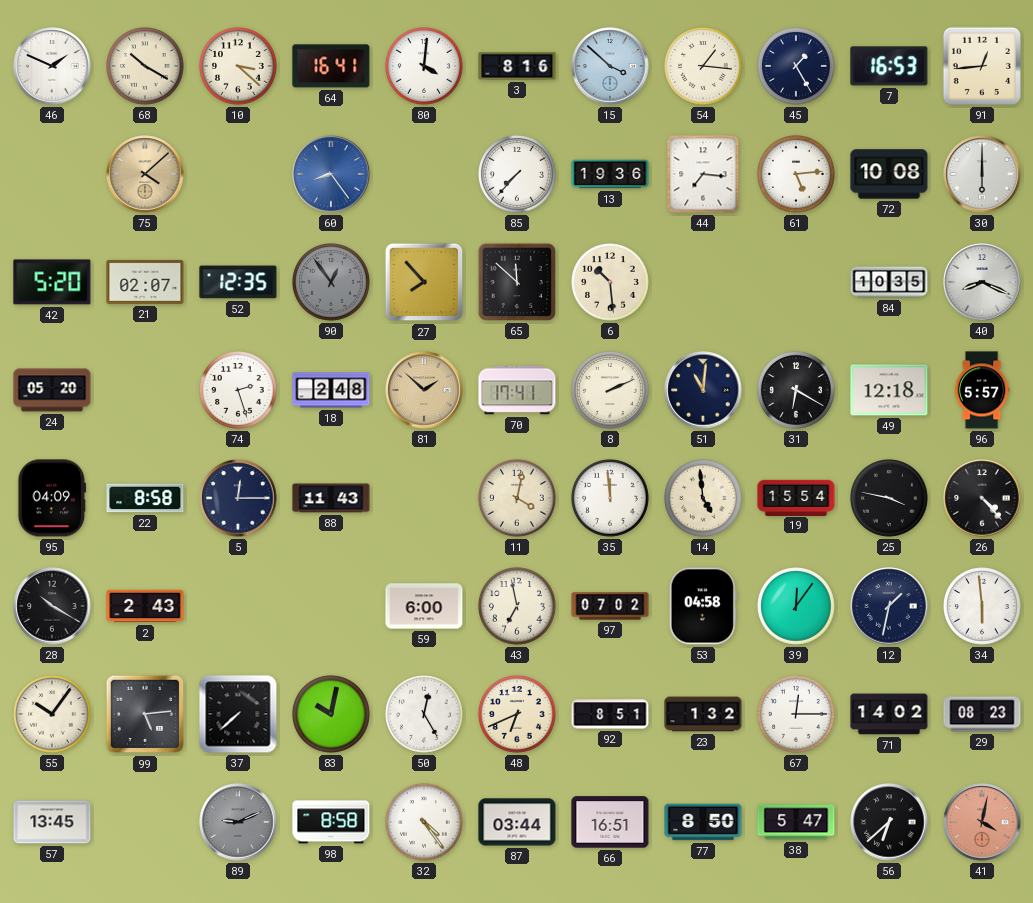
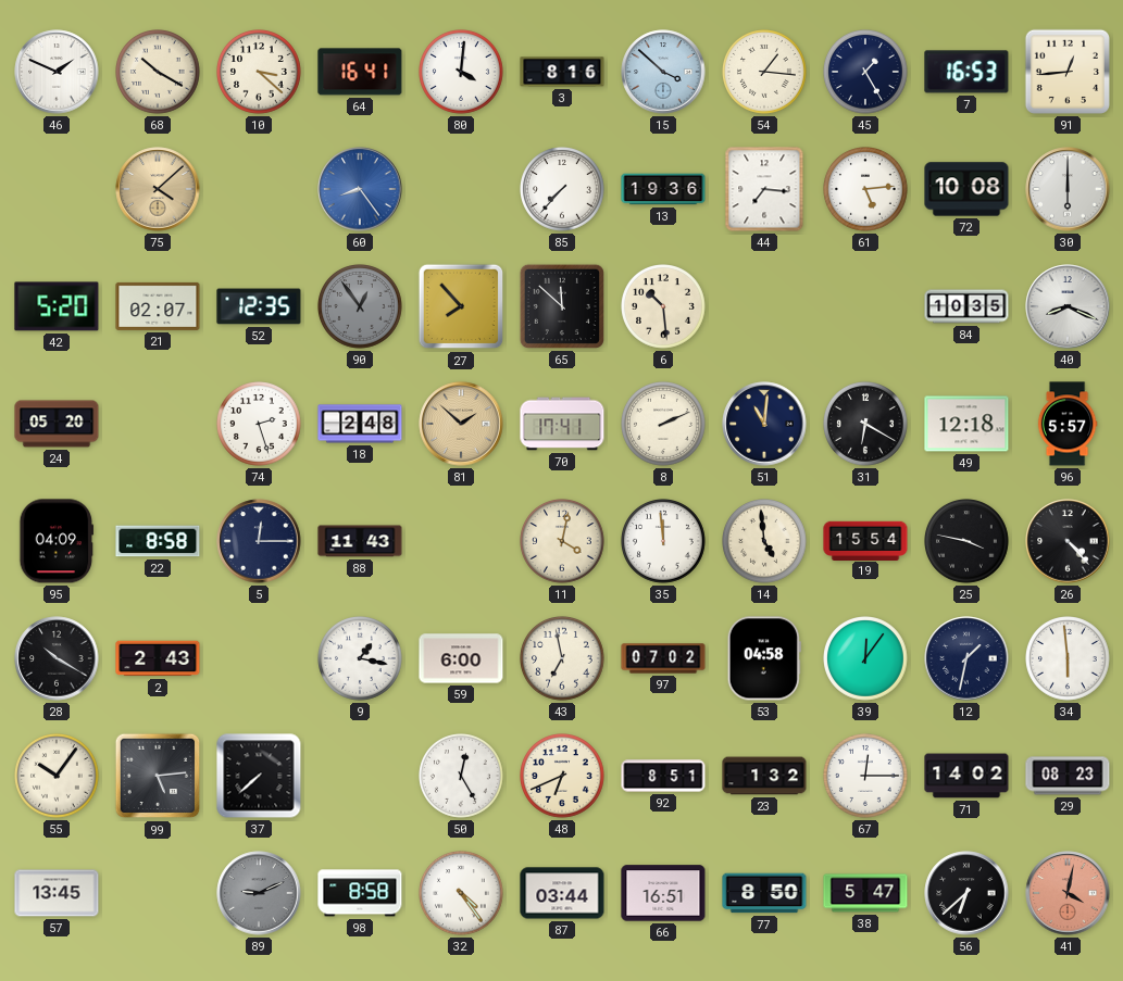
9: none -> 1:17 (361, 659)
83: 10:02 -> none (332, 715)
